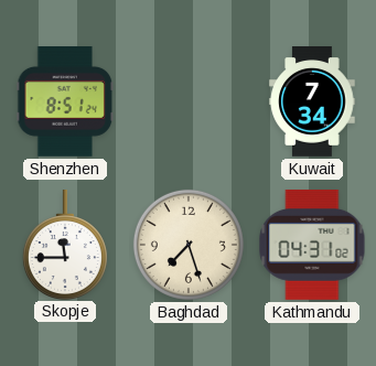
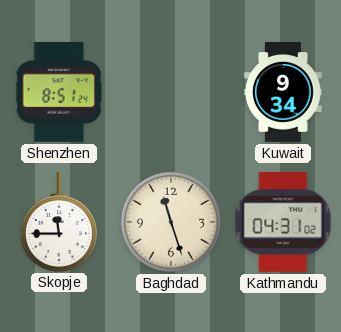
Kuwait: 7:34 -> 9:34 (283, 93)
Baghdad: 7:27 -> 11:27 (171, 222)
